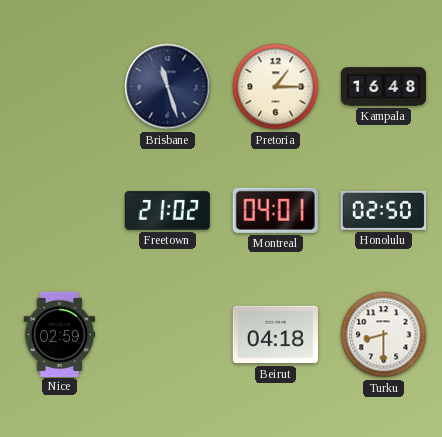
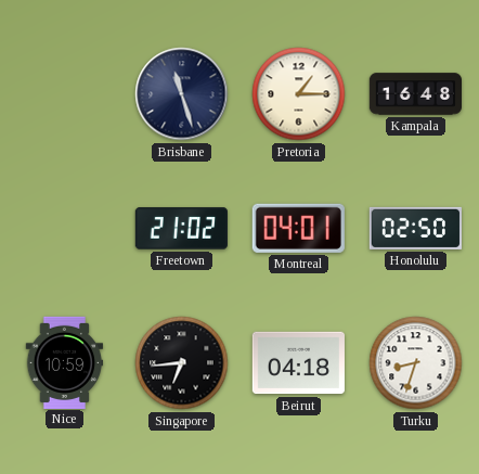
Nice: 02:59 -> 10:59 (65, 362)
Singapore: none -> 6:44 (182, 363)
Turku: 8:30 -> 8:33 (416, 363)
